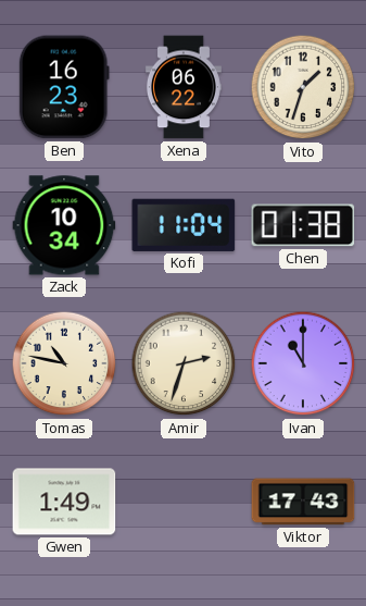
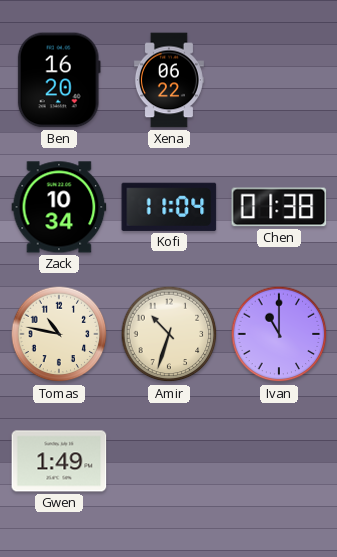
Ben: 16:23 -> 16:20 (59, 80)
Vito: 1:33 -> none (303, 87)
Amir: 2:33 -> 10:33 (169, 334)
Viktor: 17:43 -> none (303, 502)
